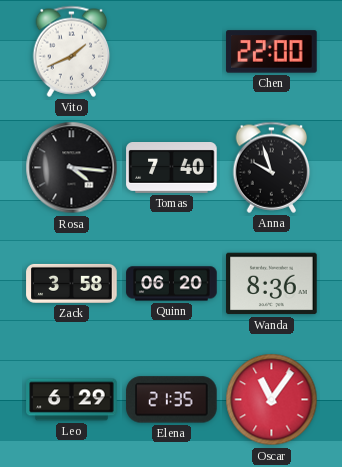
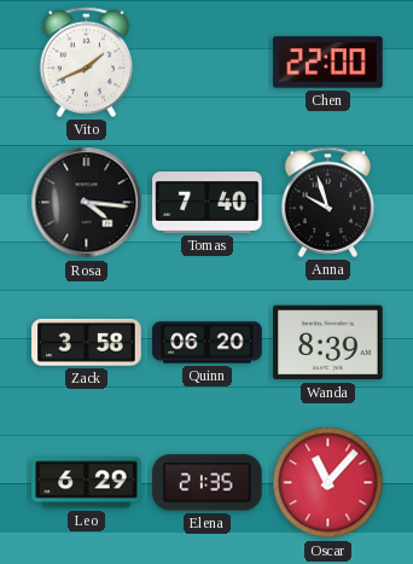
Wanda: 8:36 -> 8:39 (328, 343)
Oscar: 11:06 -> 11:07 (328, 483)
